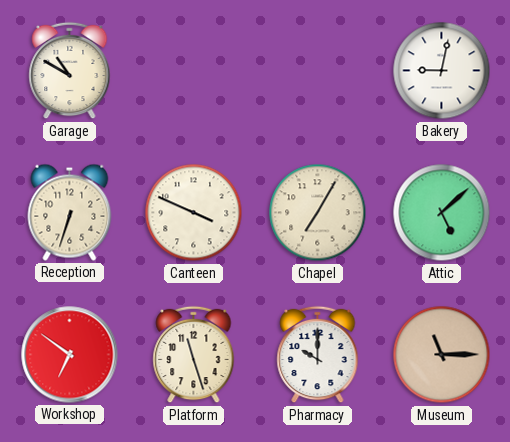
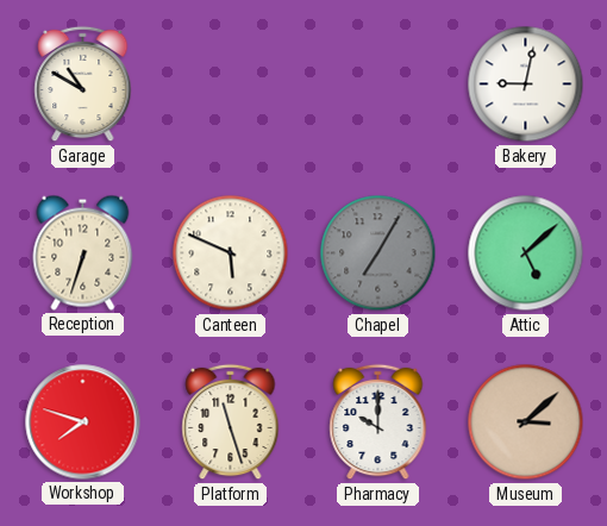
Canteen: 3:49 -> 5:49 (231, 253)
Chapel dial: cream -> grey (378, 253)
Workshop: 6:51 -> 7:48 (83, 422)
Museum: 11:15 -> 3:08 (526, 422)
